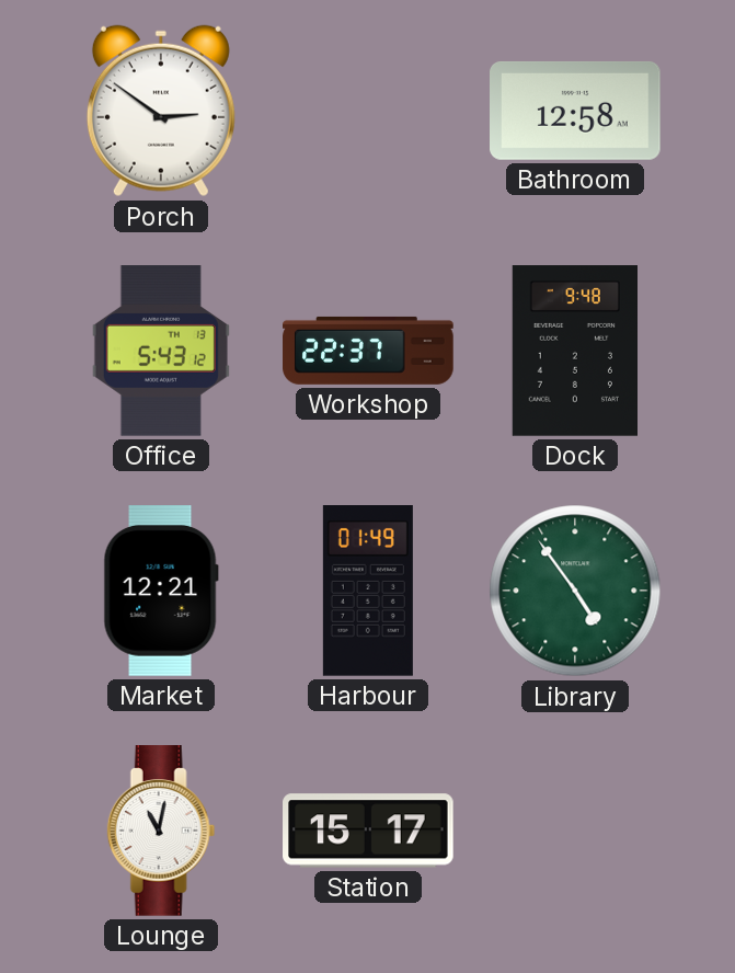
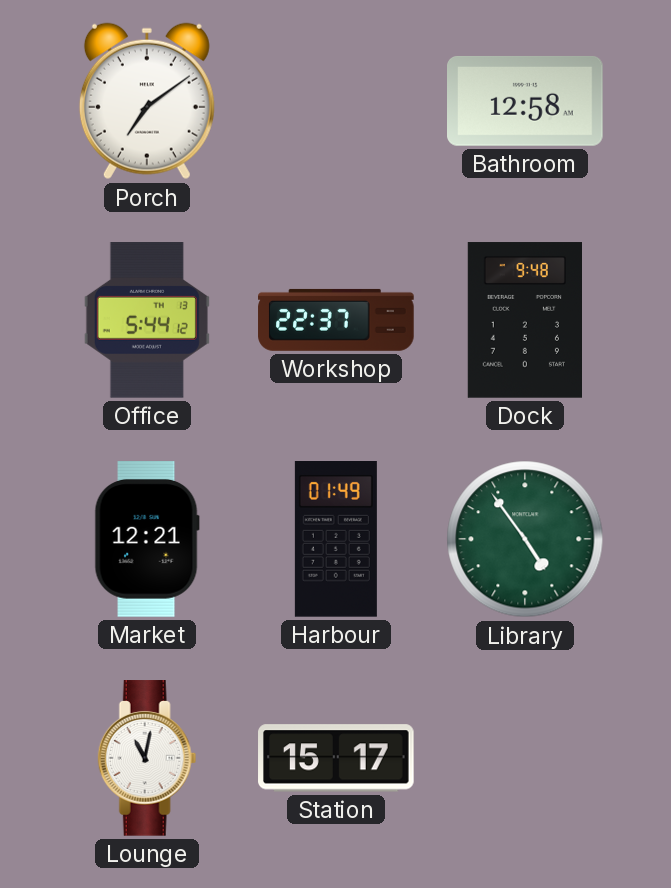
Porch: 2:51 -> 7:09 (147, 101)
Office: 5:43 -> 5:44 (147, 320)
